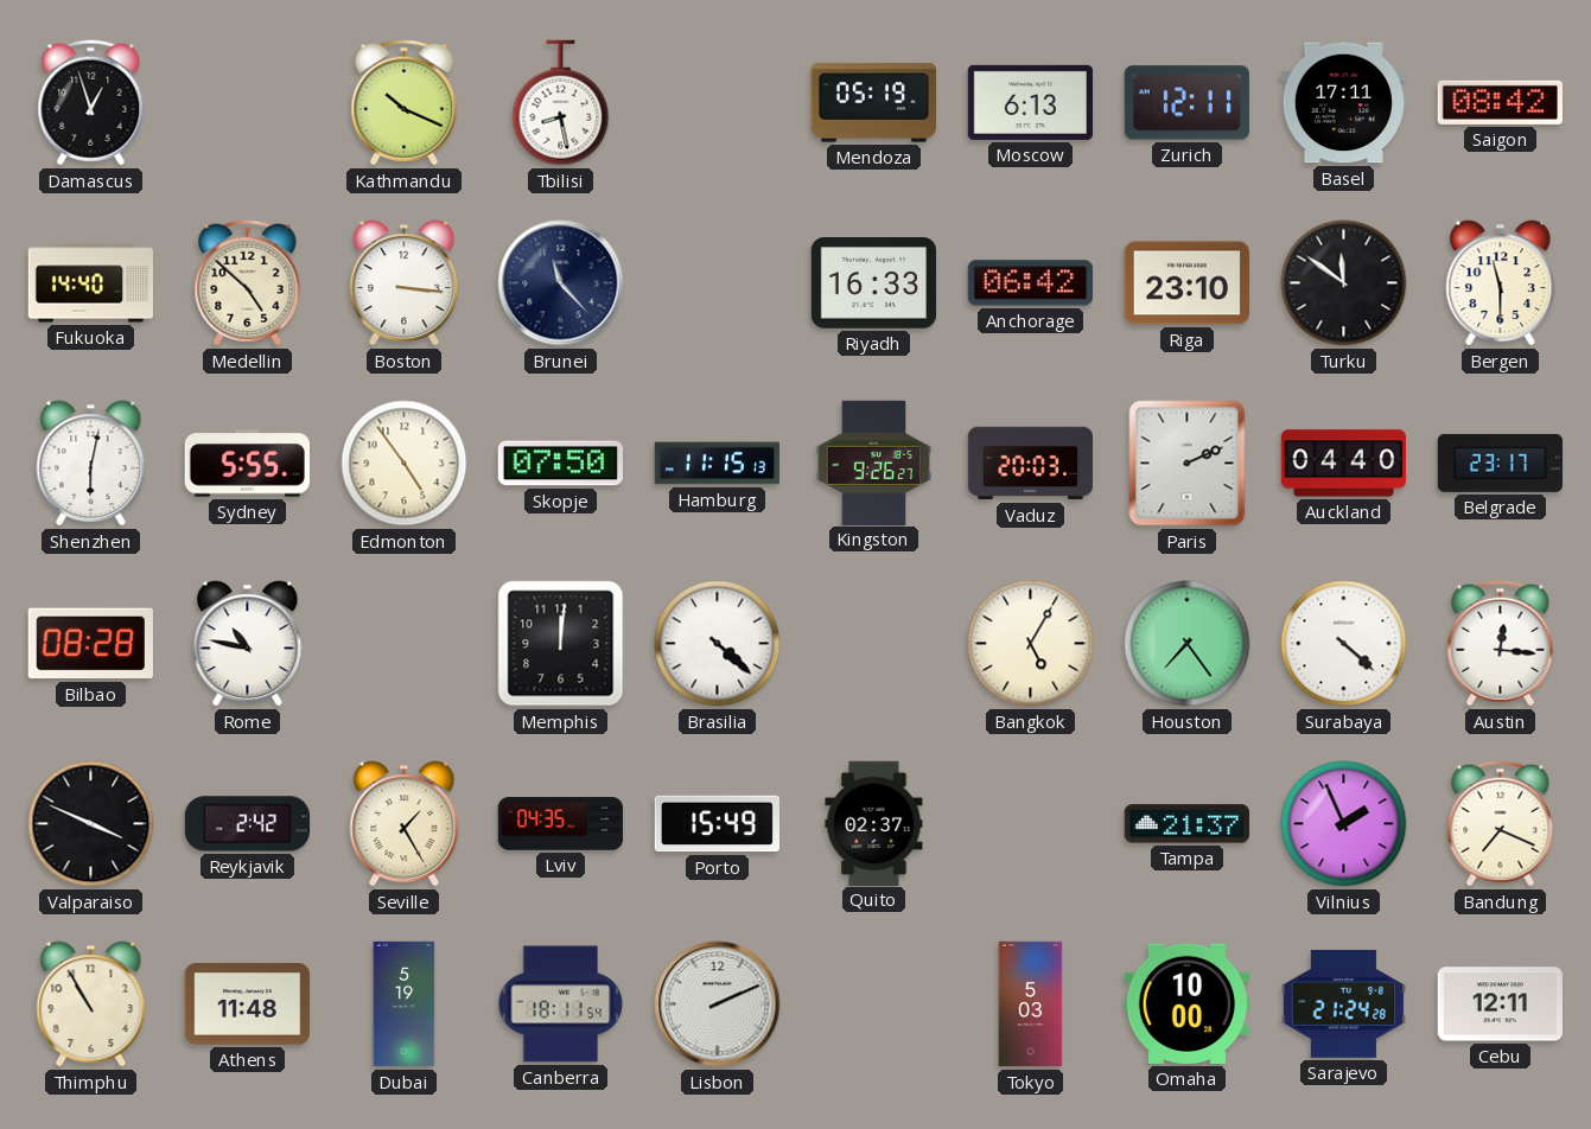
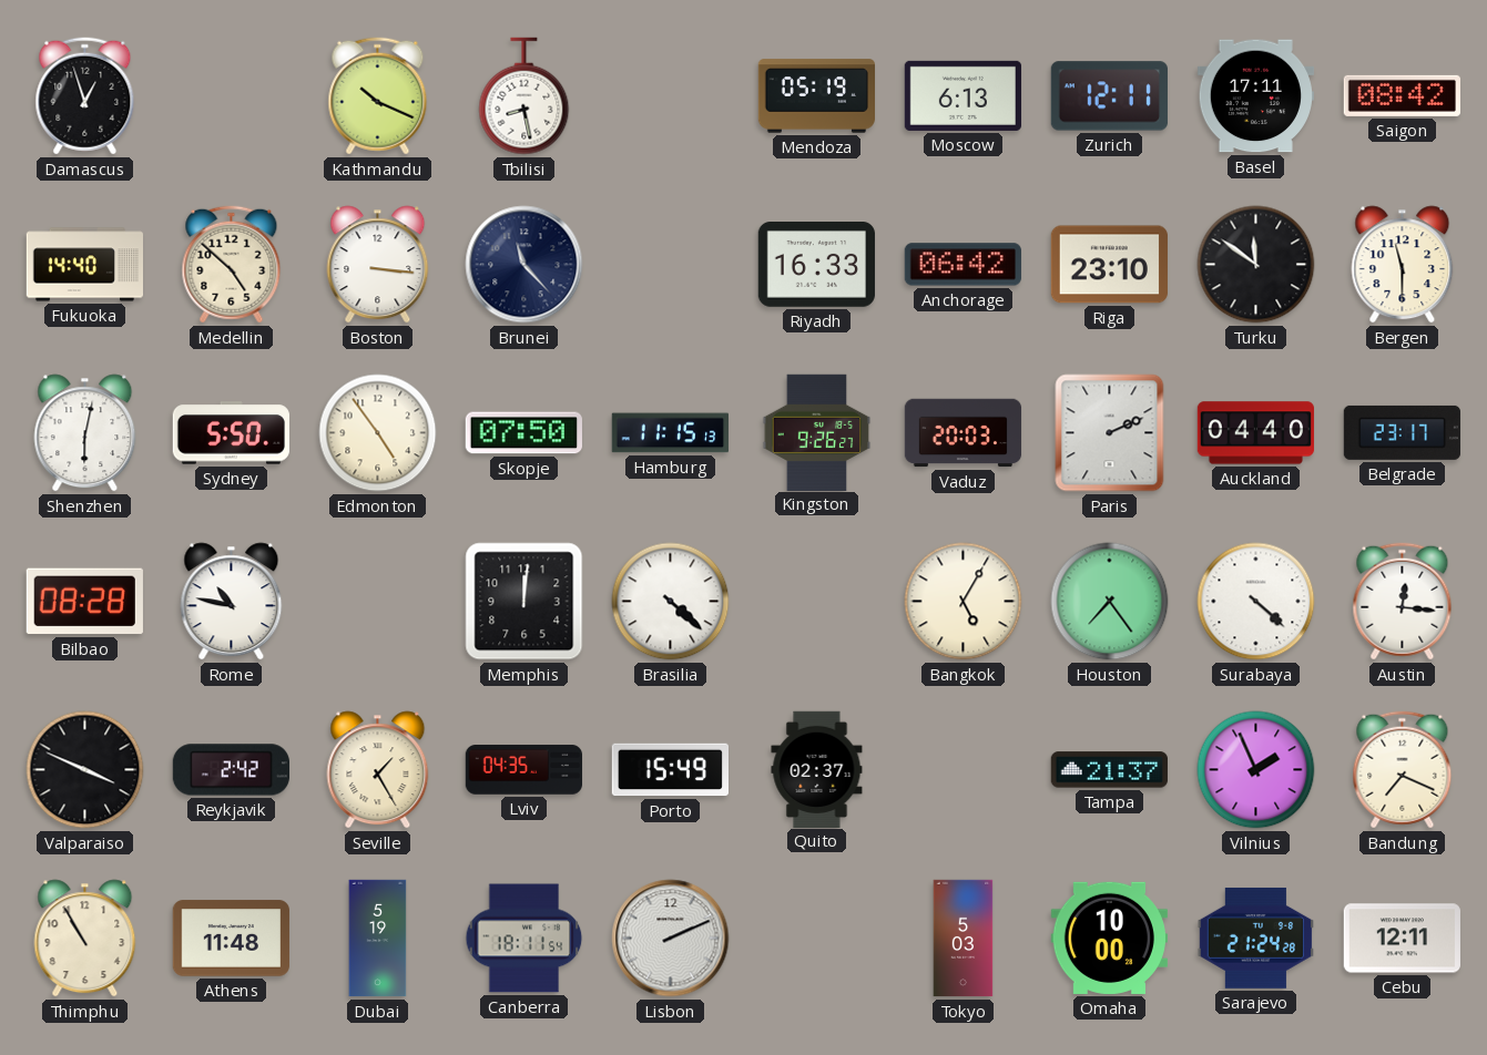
Sydney: 5:55 -> 5:50 (231, 433)
